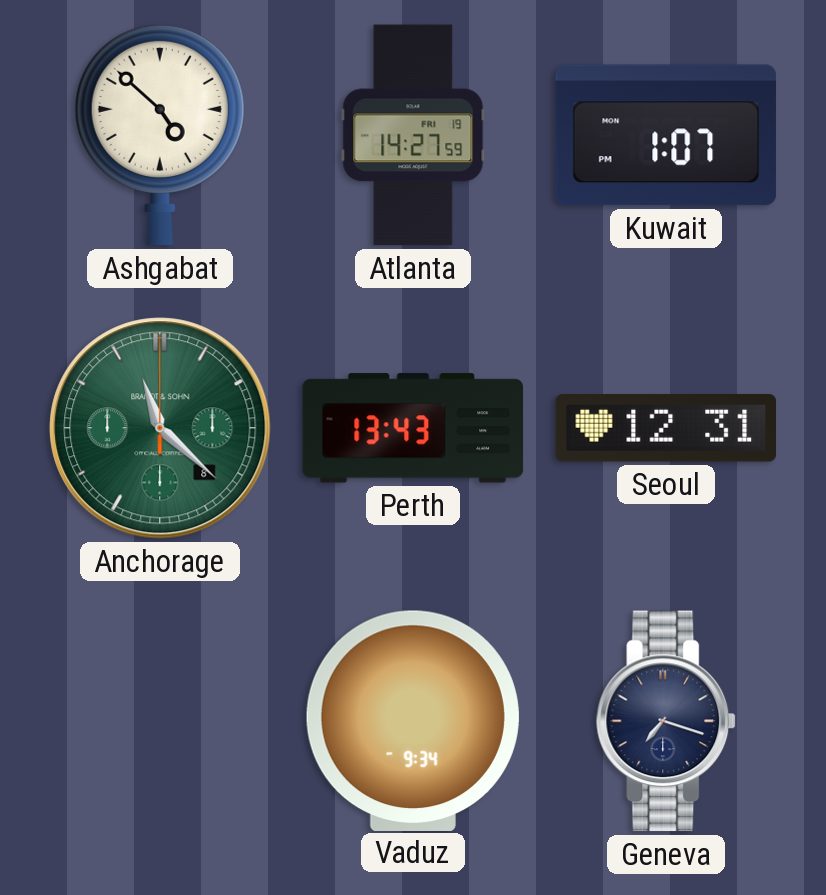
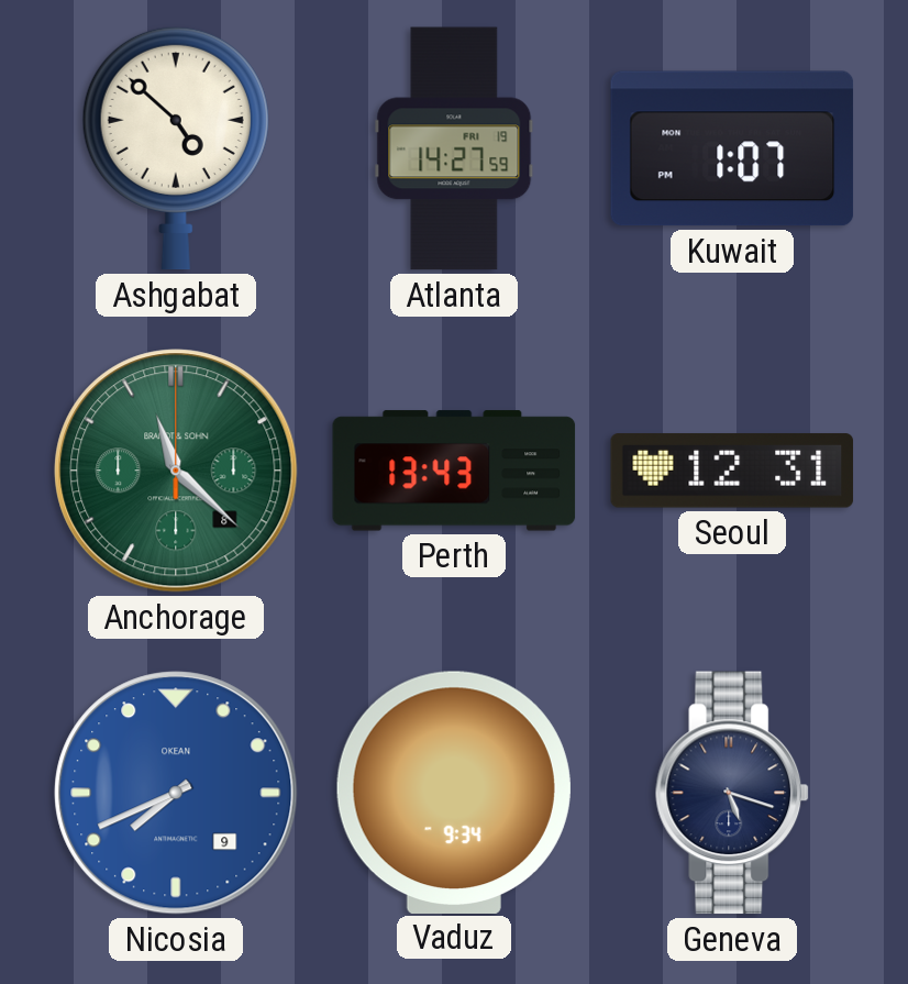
Nicosia: none -> 7:41 (176, 793)
Geneva: 7:18 -> 5:18 (733, 793)
